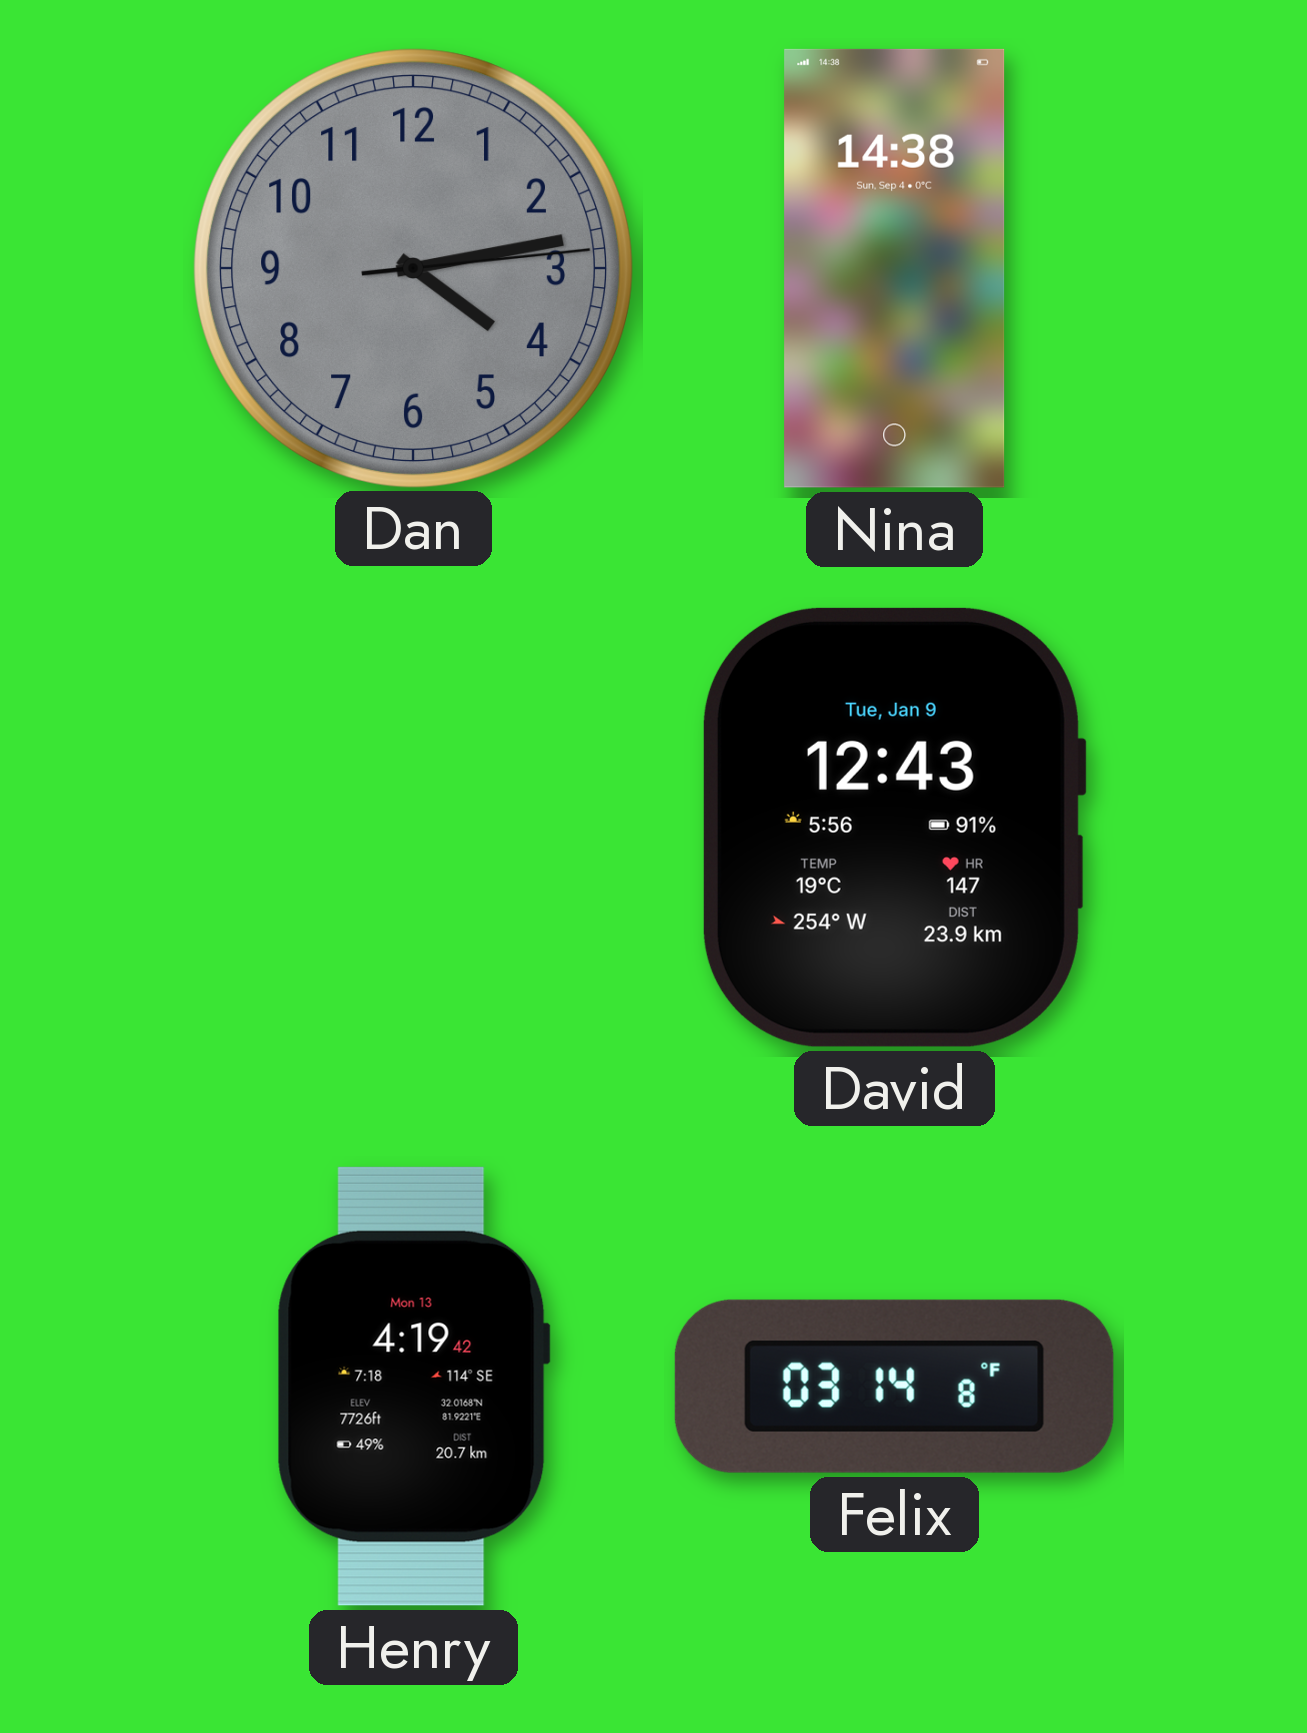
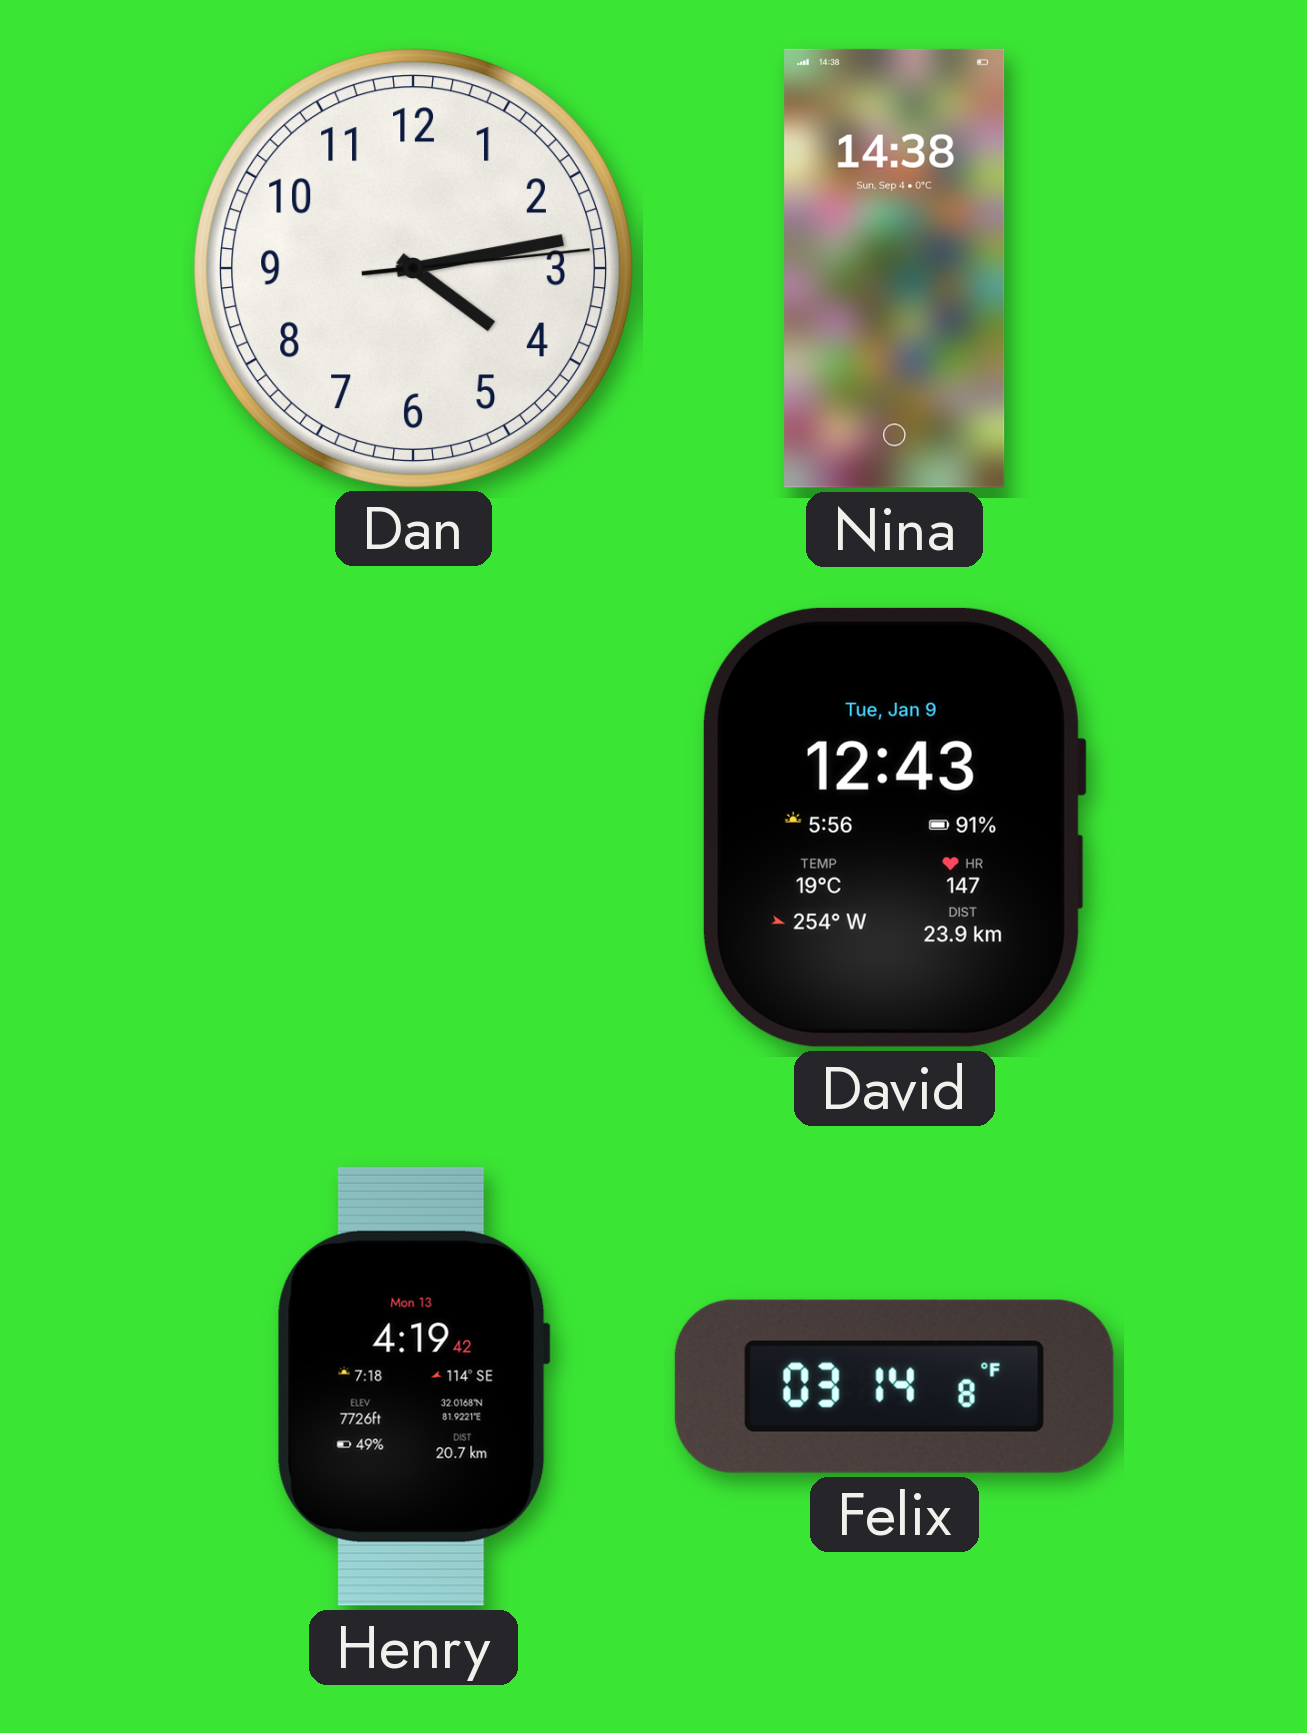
Dan dial: grey -> white (413, 268)
